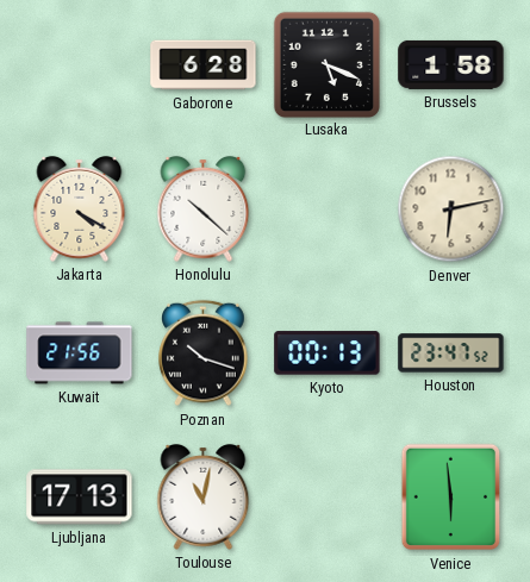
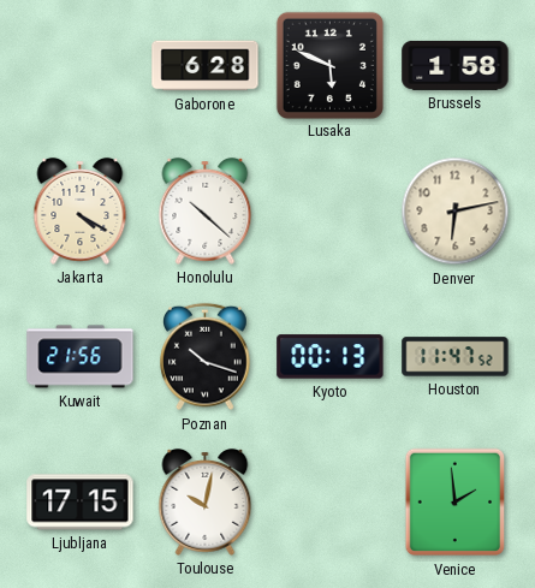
Lusaka: 5:19 -> 5:49 (329, 65)
Houston: 23:47 -> 11:47 (456, 357)
Ljubljana: 17:13 -> 17:15 (81, 503)
Toulouse: 11:02 -> 10:02 (206, 501)
Venice: 5:59 -> 1:59 (456, 503)
